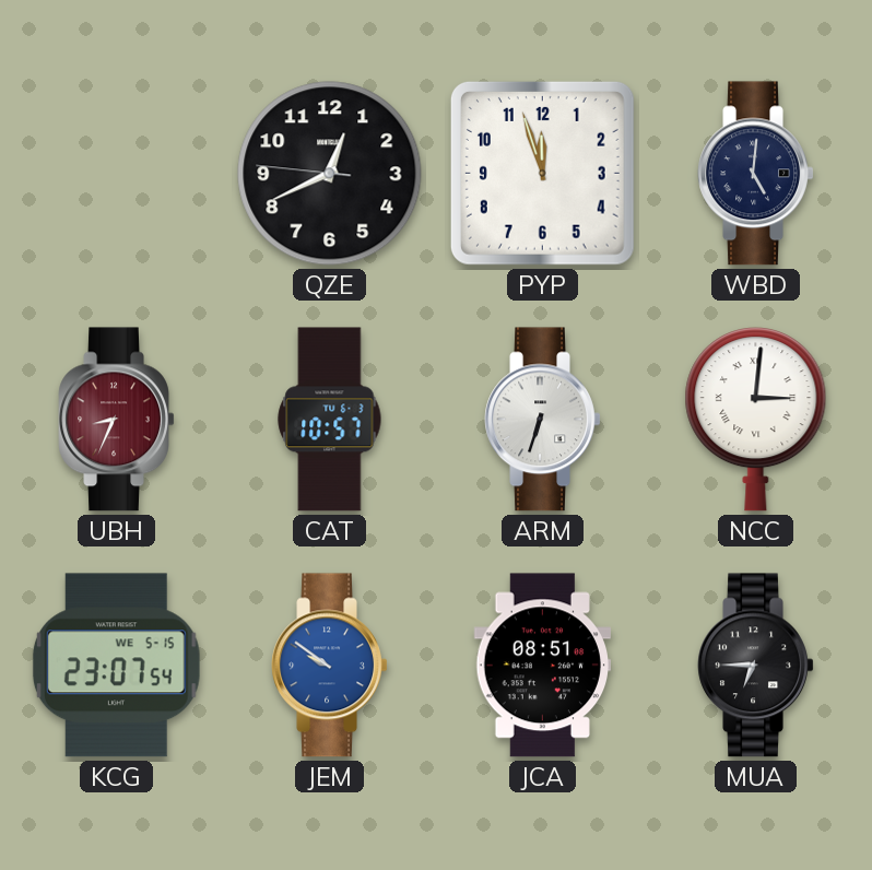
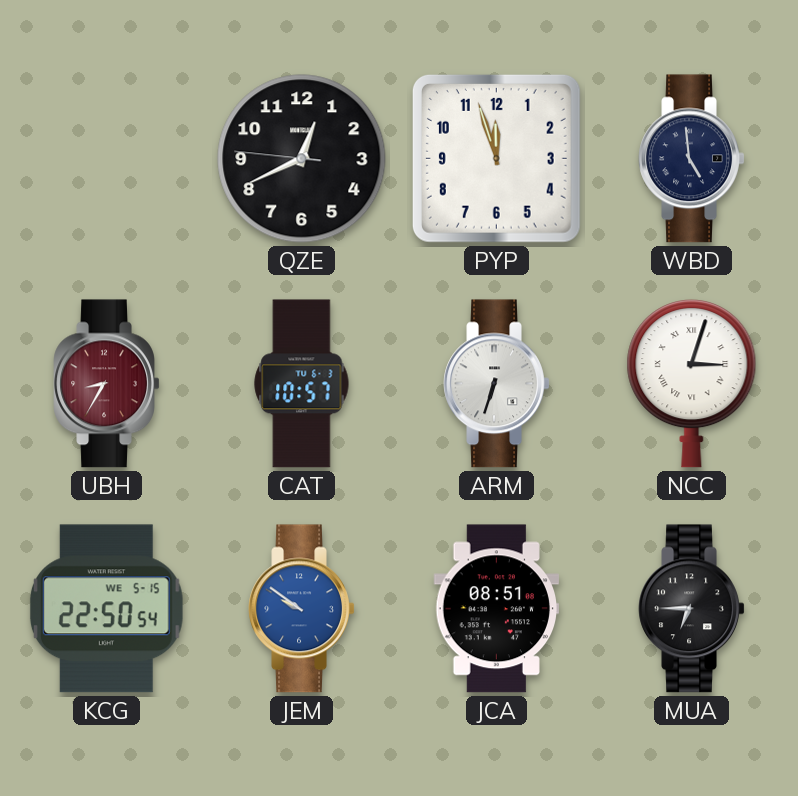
WBD: 5:01 -> 4:59 (692, 159)
UBH: 8:34 -> 8:35 (107, 384)
NCC: 3:01 -> 3:03 (692, 384)
KCG: 23:07 -> 22:50 (106, 609)
